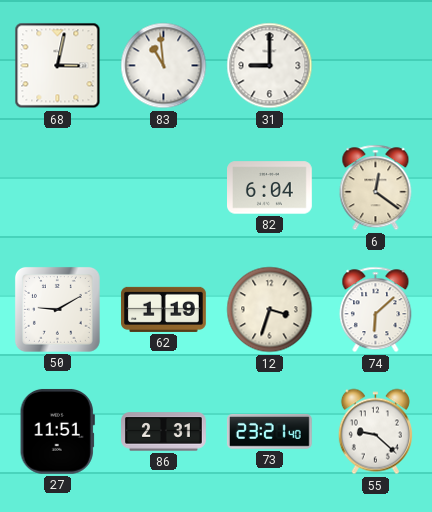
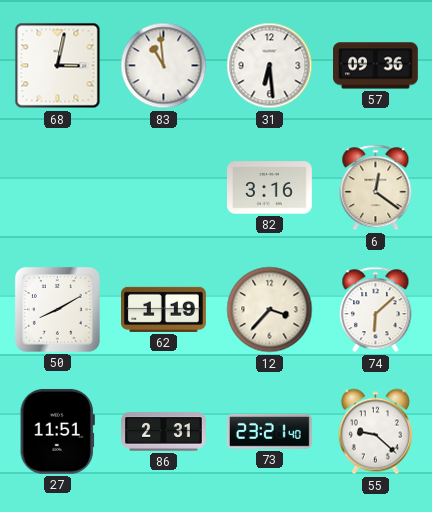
31: 9:00 -> 6:29 (270, 66)
57: none -> 09:36 (376, 66)
82: 6:04 -> 3:16 (270, 188)
50: 9:10 -> 8:10 (57, 309)
12: 3:33 -> 3:37 (270, 310)
